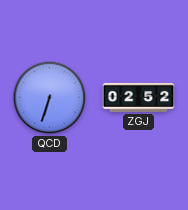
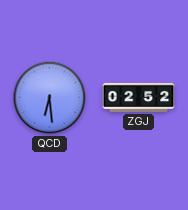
QCD: 6:33 -> 6:29 (50, 98)
